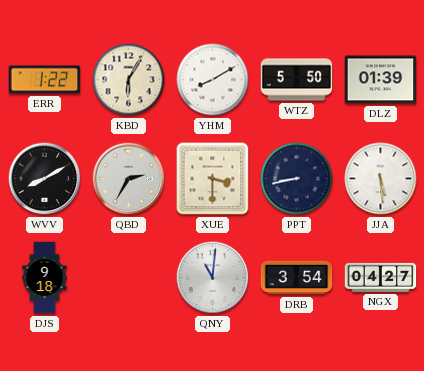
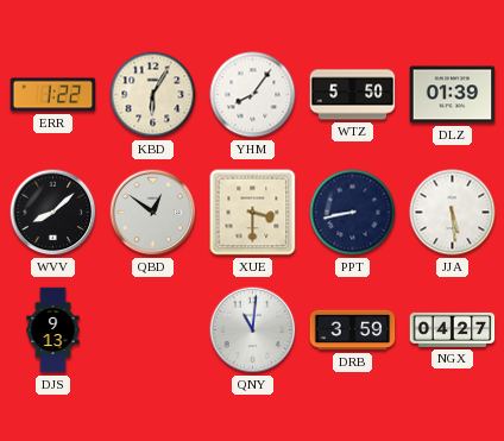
YHM: 8:10 -> 8:06 (253, 95)
WVV: 8:10 -> 8:08 (53, 213)
QBD: 2:35 -> 12:51 (153, 213)
DJS: 9:18 -> 9:13 (53, 330)
DRB: 3:54 -> 3:59 (353, 330)
